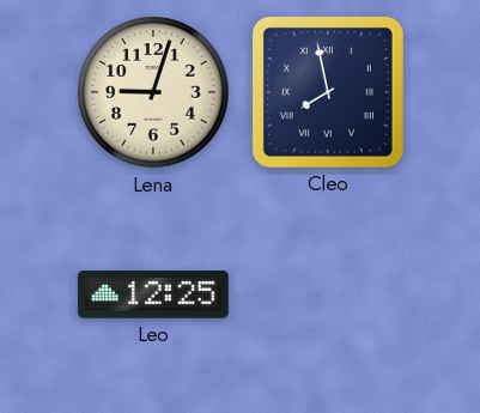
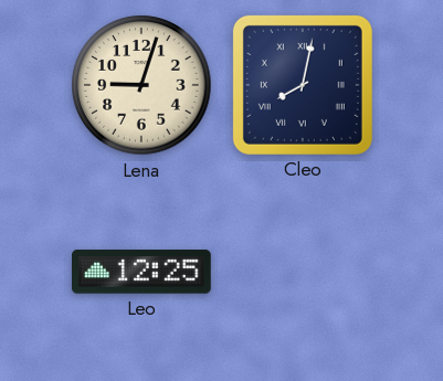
Cleo: 7:58 -> 8:02 (303, 85)
